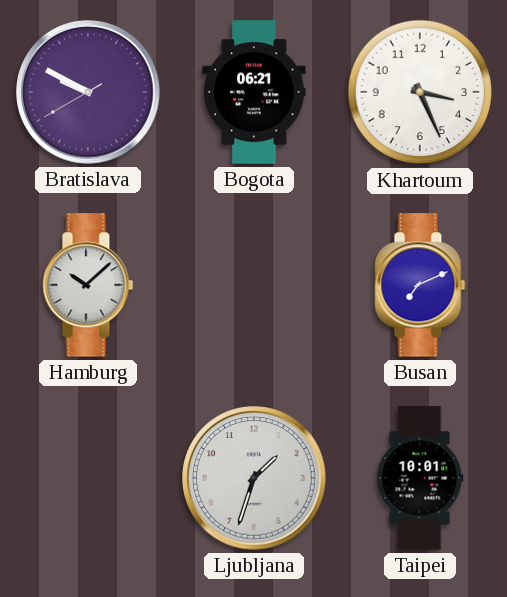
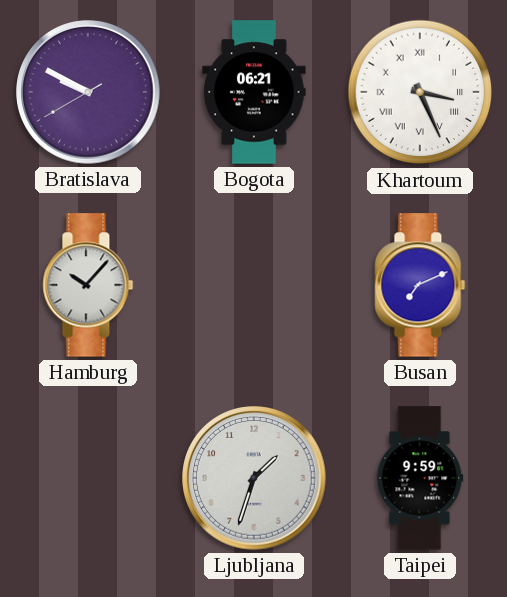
Khartoum numerals: Arabic -> Roman (420, 92)
Hamburg: 10:08 -> 10:07 (88, 285)
Taipei: 10:01 -> 9:59 (420, 478)
